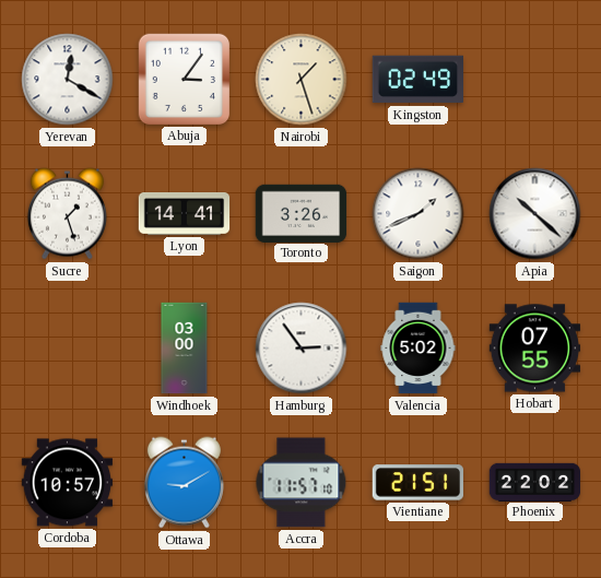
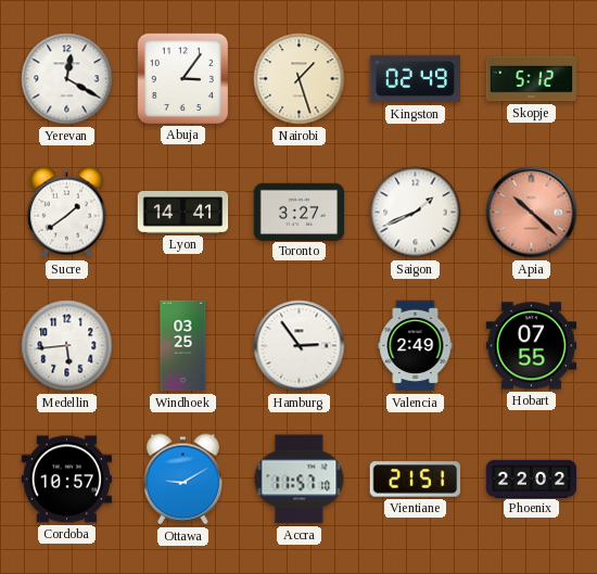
Skopje: none -> 5:12 (532, 79)
Sucre: 1:27 -> 1:39 (66, 213)
Toronto: 3:26 -> 3:27 (300, 212)
Apia dial: white -> salmon (532, 213)
Medellin: none -> 5:44 (67, 346)
Windhoek: 03:00 -> 03:25 (183, 346)
Valencia: 5:02 -> 2:49 (416, 346)
